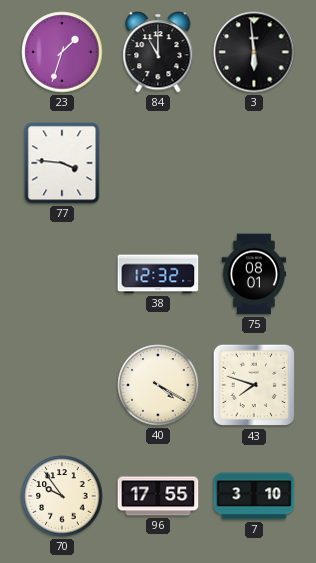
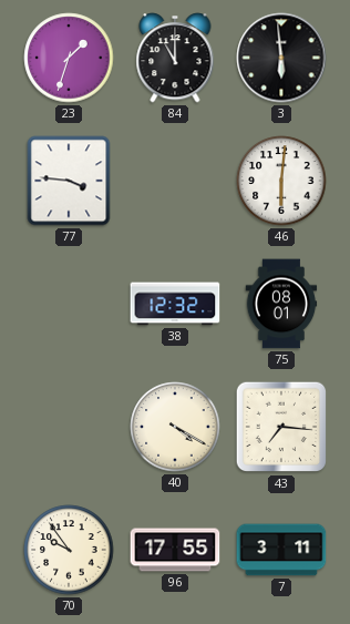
46: none -> 6:01 (281, 181)
43: 7:48 -> 7:16 (281, 427)
7: 3:10 -> 3:11 (281, 550)
